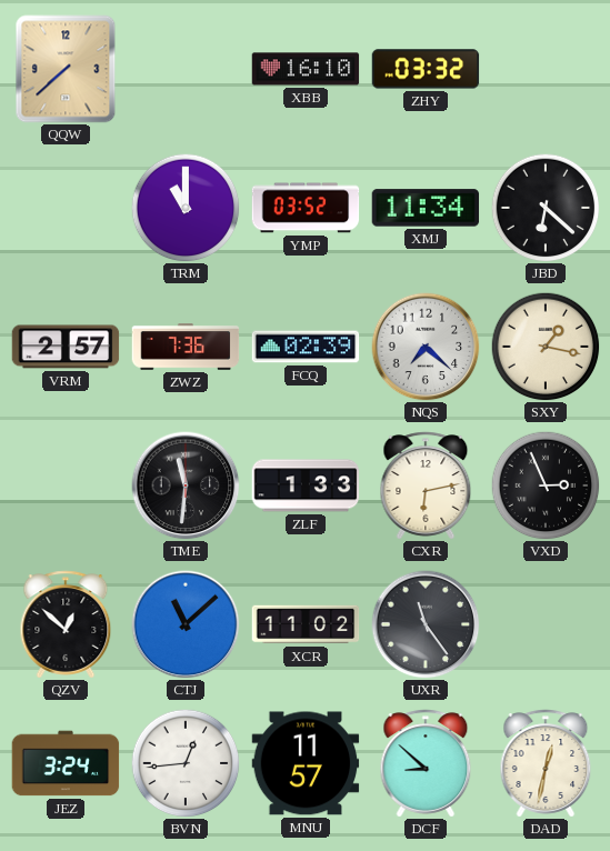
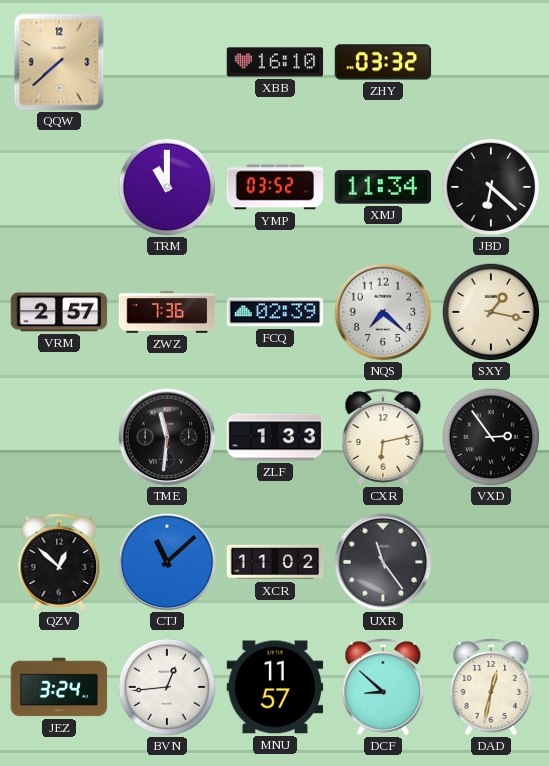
VXD: 2:56 -> 2:54 (491, 437)
